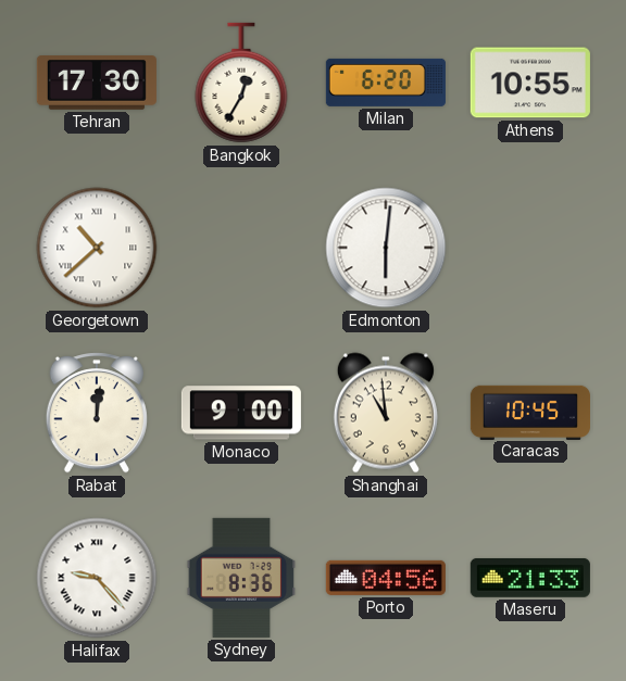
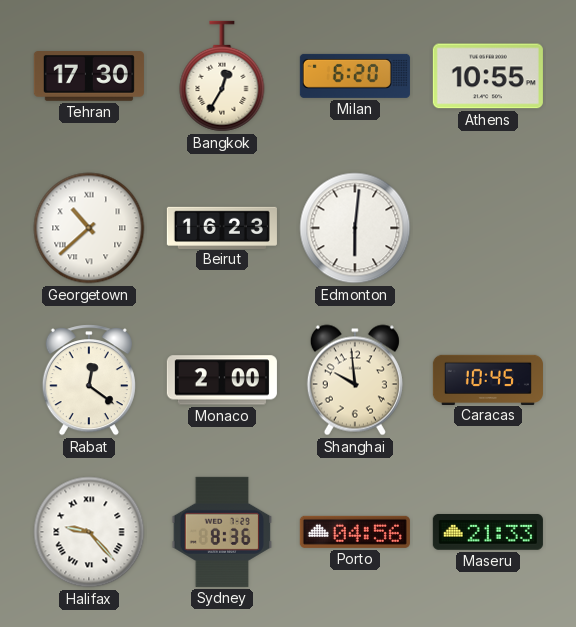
Beirut: none -> 16:23 (222, 227)
Rabat: 12:01 -> 12:21 (89, 380)
Monaco: 9:00 -> 2:00 (222, 380)
Shanghai: 10:59 -> 9:59 (355, 380)
